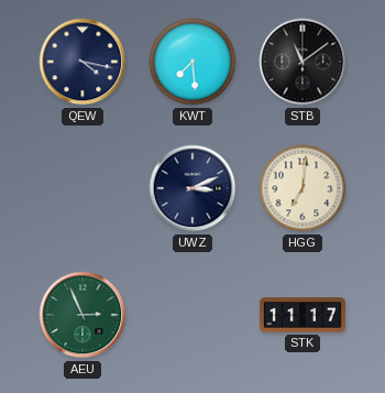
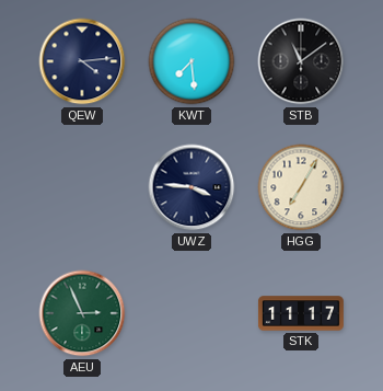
QEW: 4:17 -> 4:14 (82, 61)
UWZ: 3:11 -> 3:46 (191, 187)
HGG: 7:01 -> 7:05 (301, 187)
